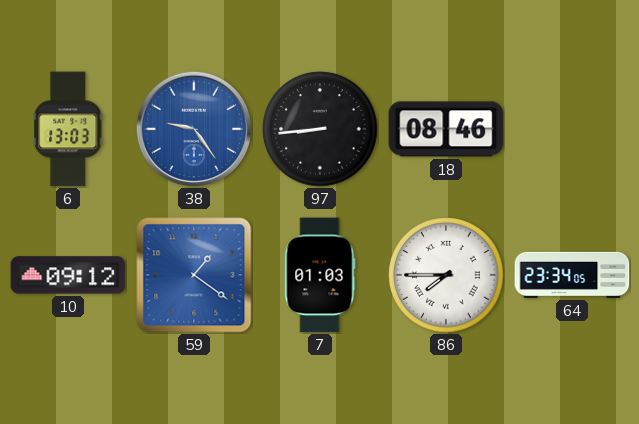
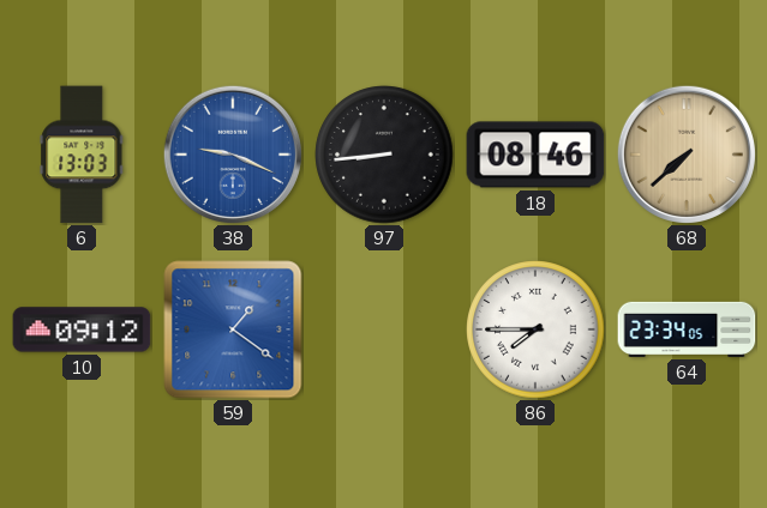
38: 9:24 -> 9:19 (232, 153)
68: none -> 7:38 (685, 153)
7: 01:03 -> none (320, 275)
